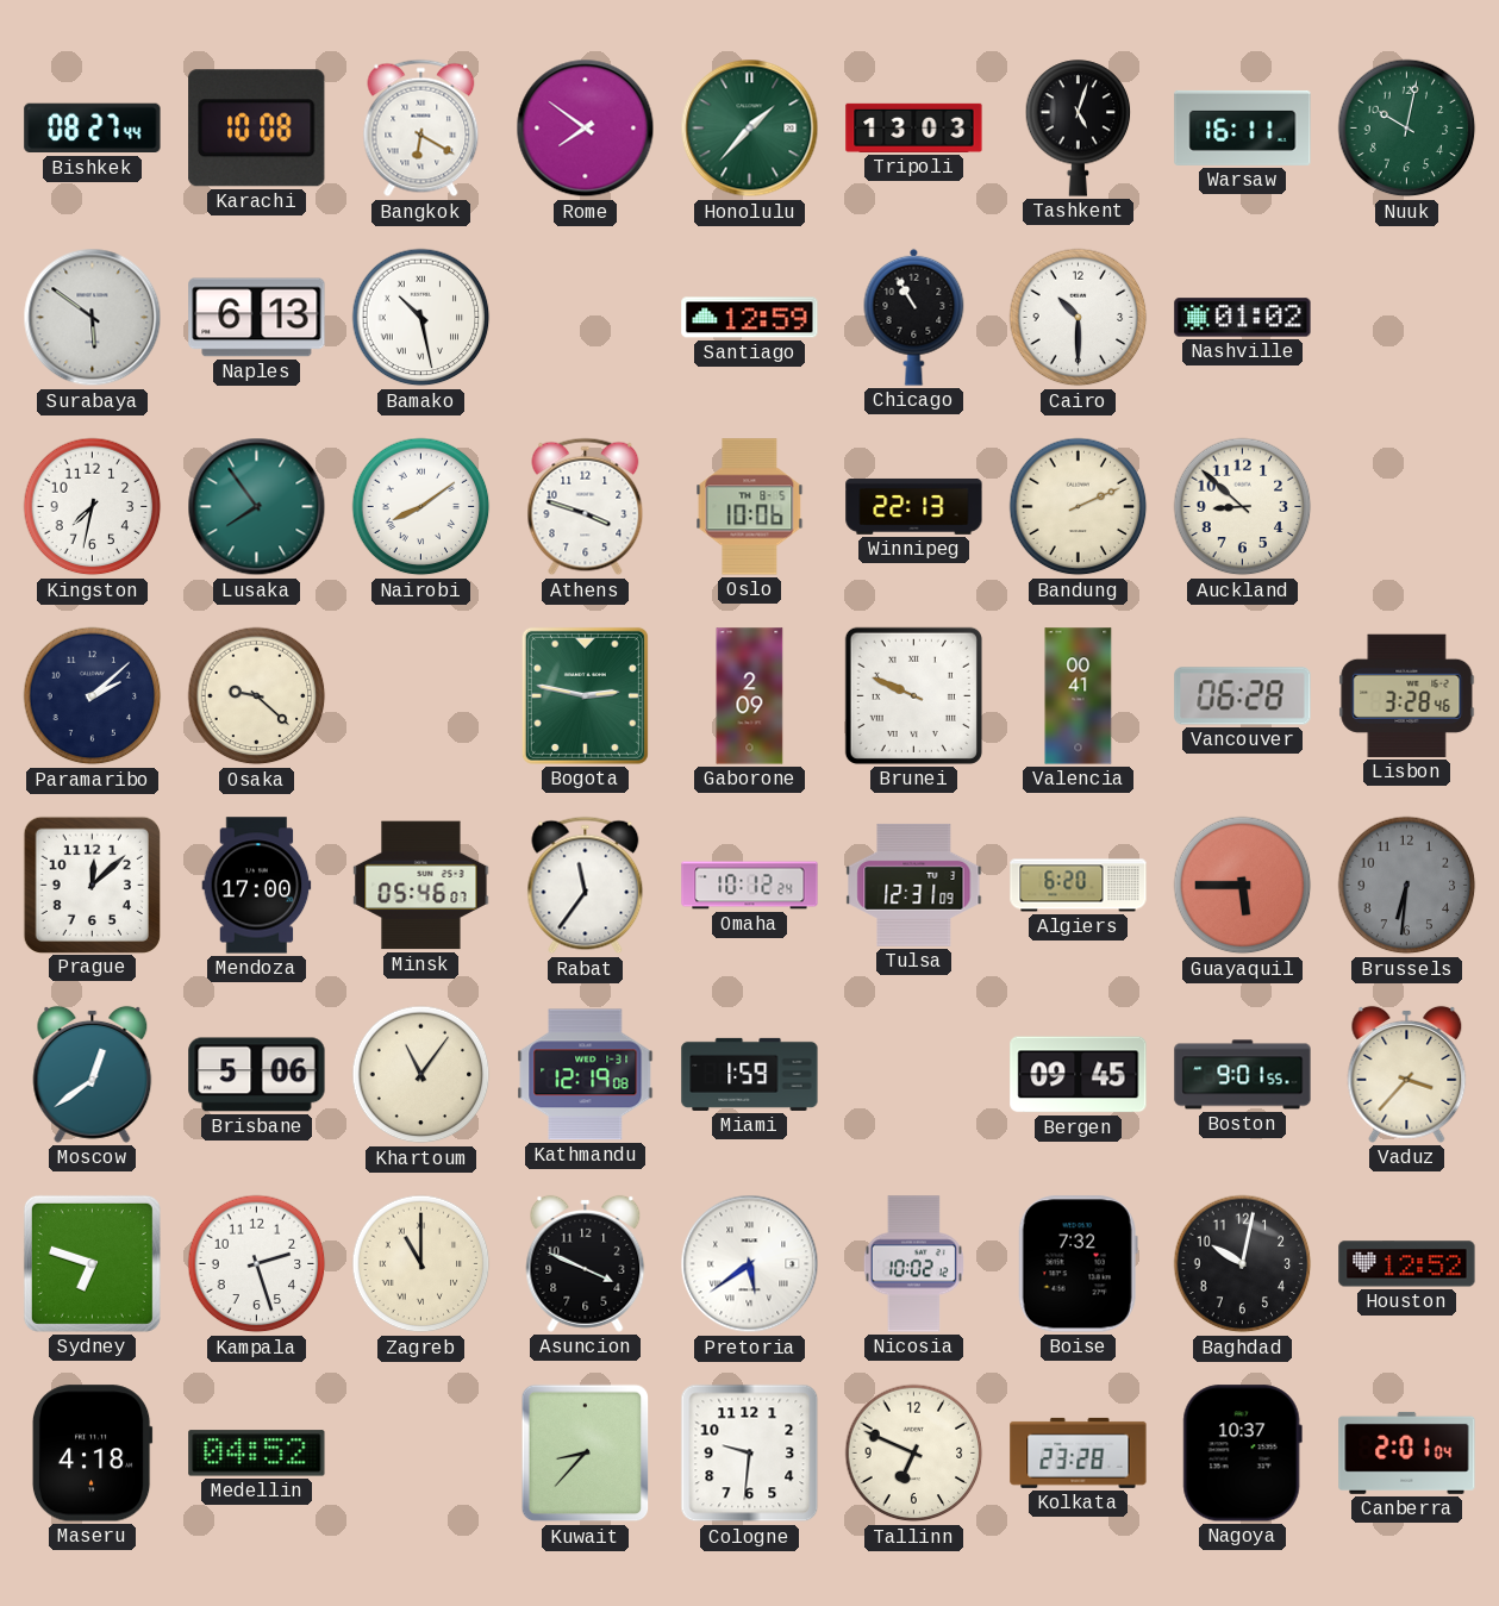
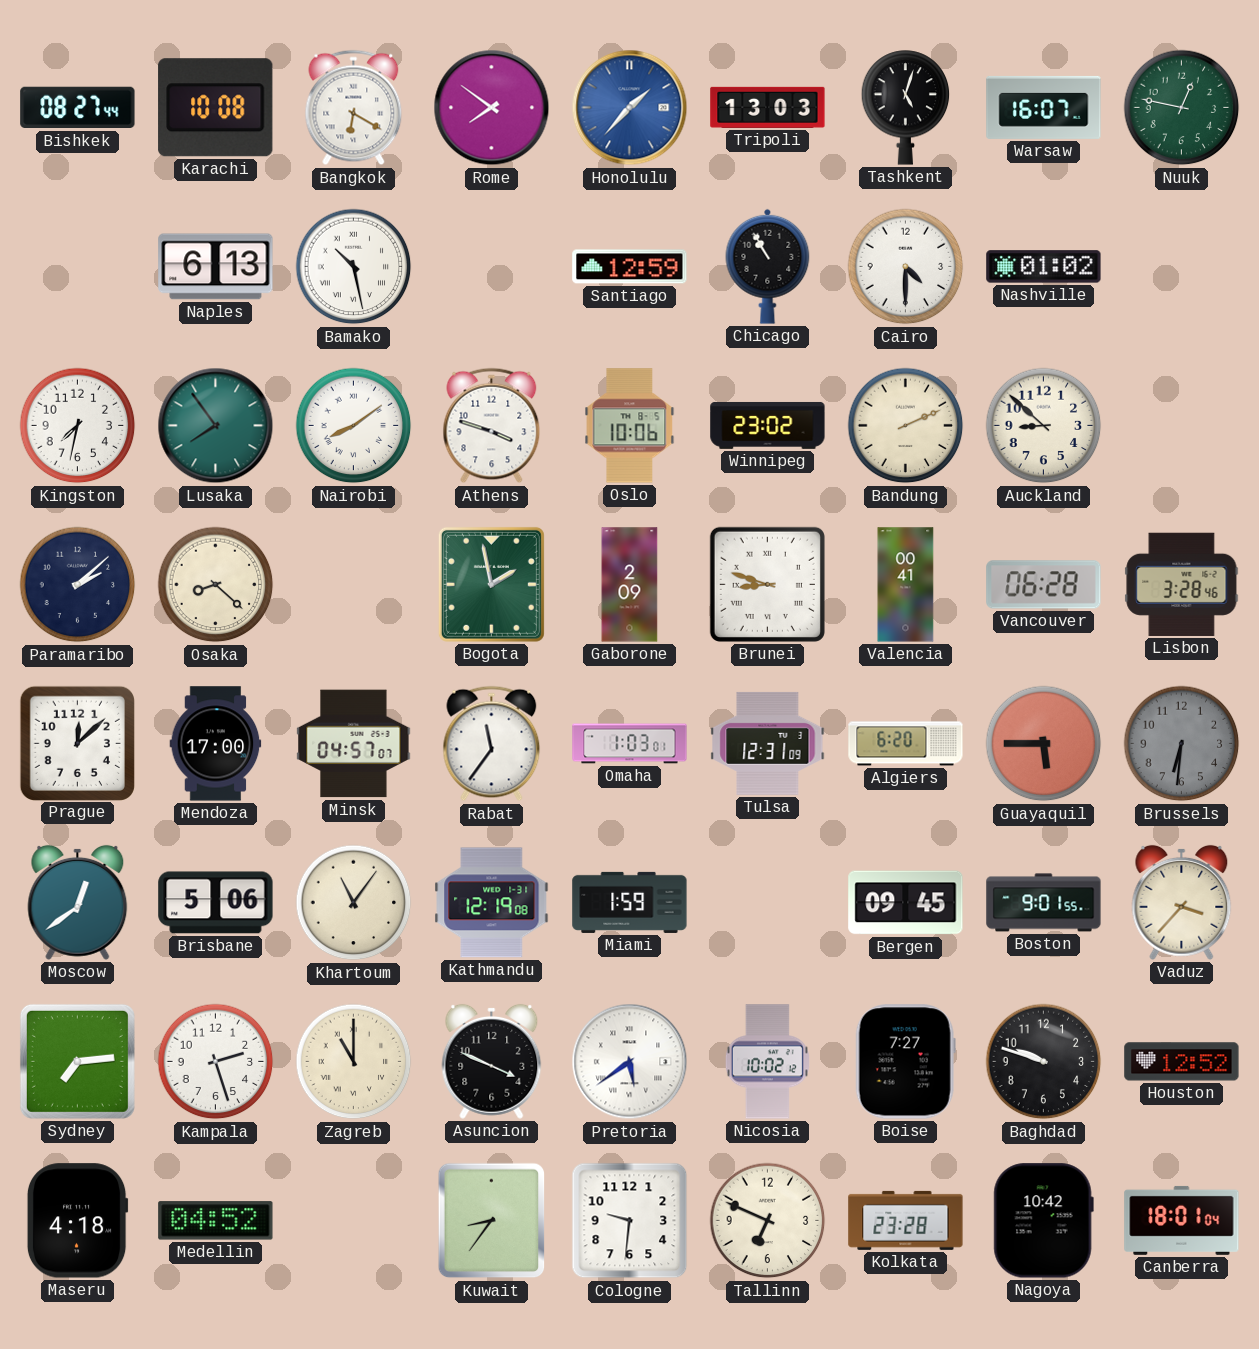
Honolulu dial: green -> blue (630, 108)
Warsaw: 16:11 -> 16:07 (1044, 107)
Nuuk: 10:02 -> 12:47 (1182, 108)
Surabaya: 5:51 -> none (93, 318)
Cairo: 10:30 -> 4:30 (906, 267)
Winnipeg: 22:13 -> 23:02 (768, 425)
Osaka: 9:22 -> 8:22 (216, 585)
Bogota: 2:47 -> 1:58 (491, 584)
Brunei: 9:49 -> 8:48 (767, 584)
Minsk: 05:46 -> 04:57 (354, 744)
Omaha: 10:12 -> 1:03 (630, 744)
Sydney: 6:48 -> 7:14 (77, 1061)
Boise: 7:32 -> 7:27 (905, 1062)
Baghdad: 10:02 -> 9:48 (1044, 1062)
Kuwait: 8:37 -> 8:36 (492, 1221)
Nagoya: 10:37 -> 10:42 (1043, 1221)
Canberra: 2:01 -> 18:01 (1182, 1220)
